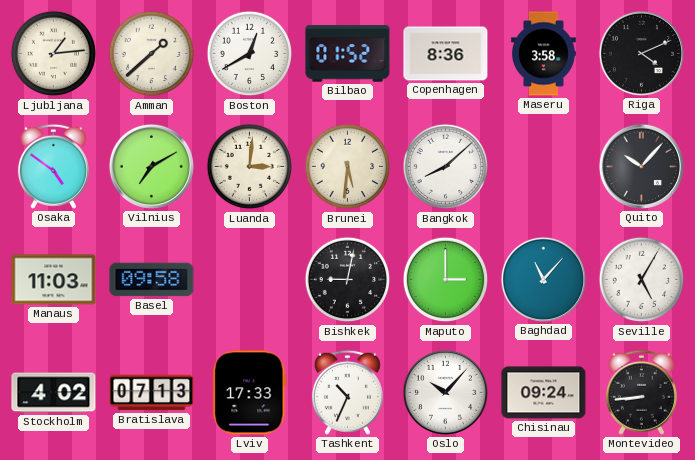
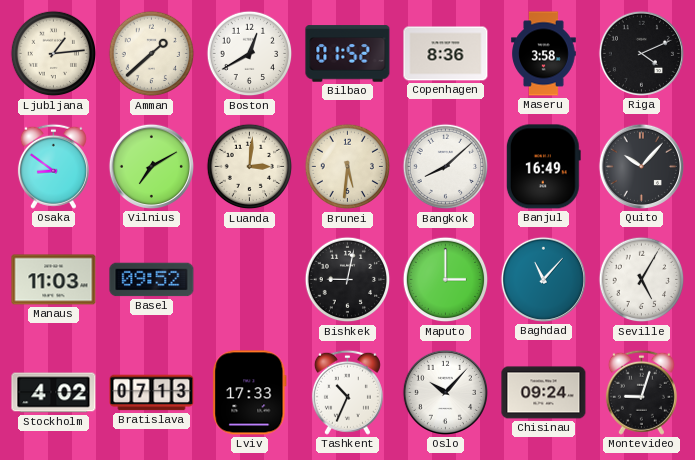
Osaka: 4:51 -> 8:51 (53, 166)
Banjul: none -> 16:49 (543, 167)
Basel: 09:58 -> 09:52 (152, 280)
Montevideo: 8:44 -> 9:03 (641, 392)
